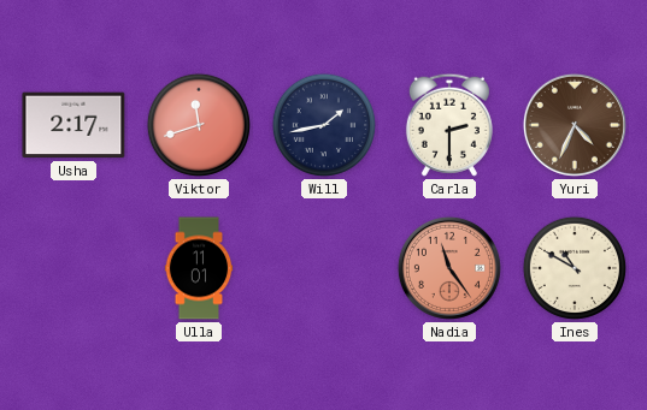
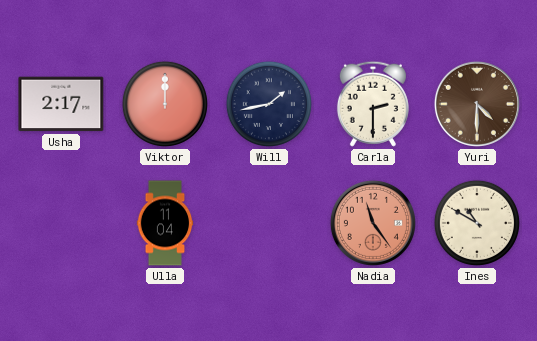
Viktor: 11:42 -> 12:00 (165, 104)
Yuri: 4:34 -> 4:30 (477, 104)
Ulla: 11:01 -> 11:04 (165, 223)
